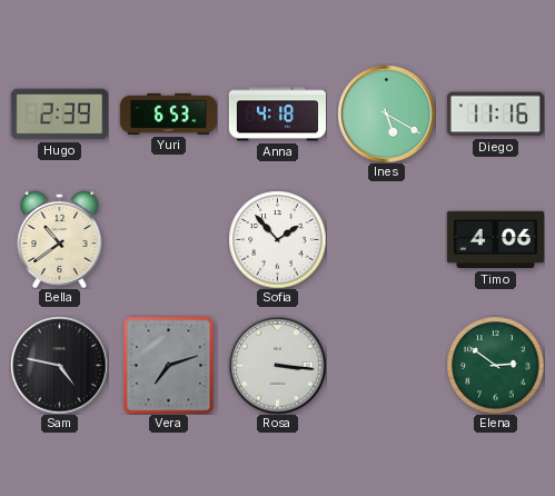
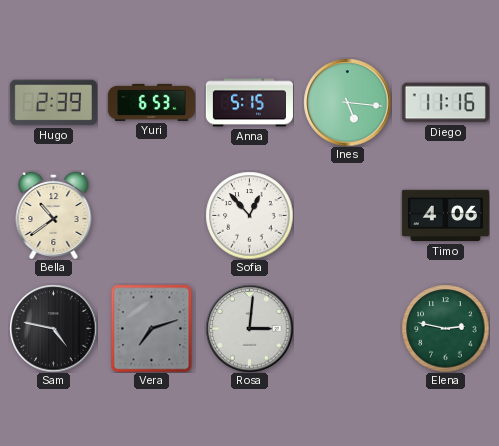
Anna: 4:18 -> 5:15 (249, 103)
Ines: 5:20 -> 5:16 (347, 102)
Sofia: 1:53 -> 12:53 (249, 215)
Rosa: 3:16 -> 3:01 (249, 328)
Elena: 2:51 -> 2:47 (445, 328)
